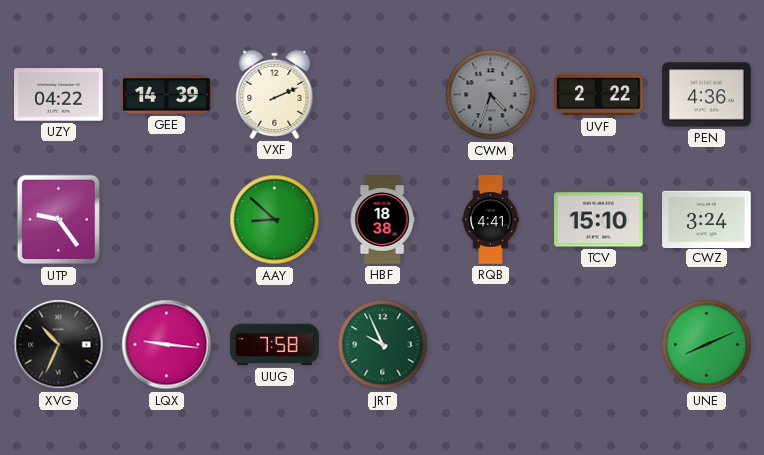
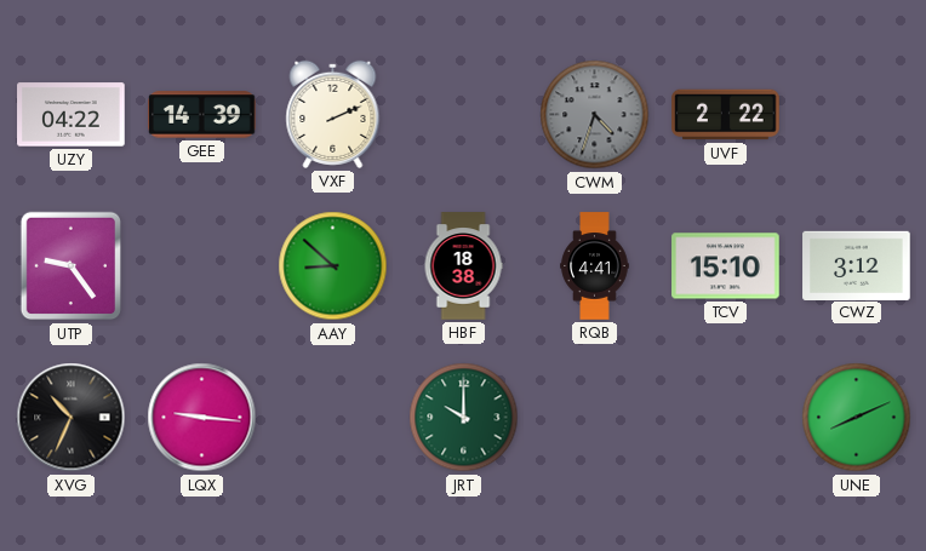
PEN: 4:36 -> none (707, 95)
CWZ: 3:24 -> 3:12 (857, 265)
UUG: 7:58 -> none (275, 345)
JRT: 9:56 -> 10:00 (464, 418)
